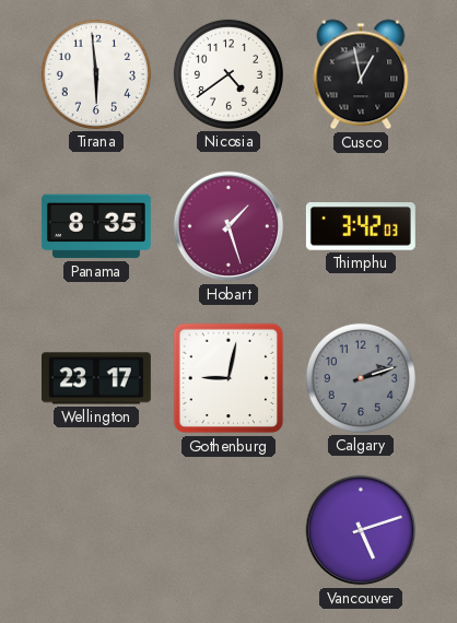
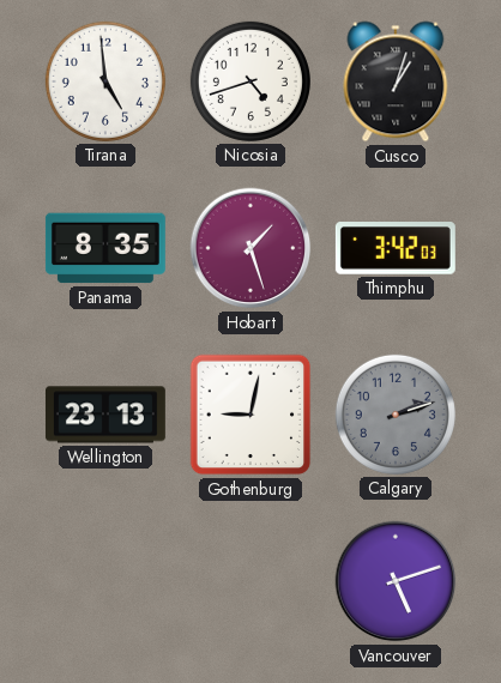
Tirana: 5:59 -> 4:59 (105, 81)
Nicosia: 4:39 -> 4:42 (251, 81)
Cusco: 12:58 -> 1:03 (396, 81)
Wellington: 23:17 -> 23:13 (105, 415)
